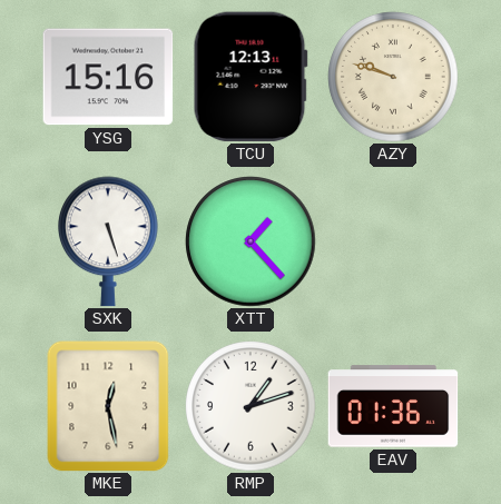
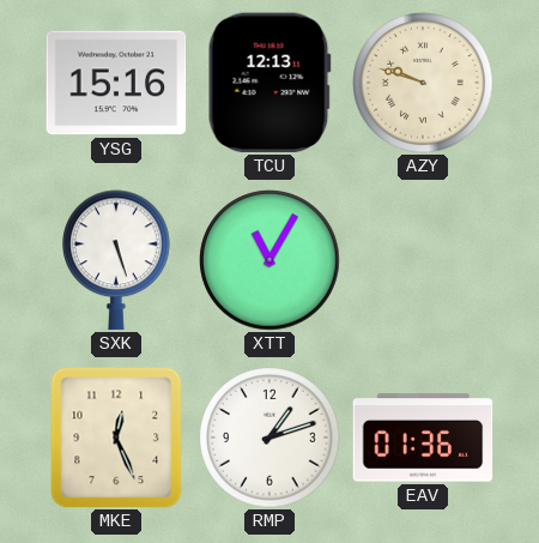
XTT: 1:23 -> 11:05 (269, 260)
MKE: 12:28 -> 12:26 (116, 438)
